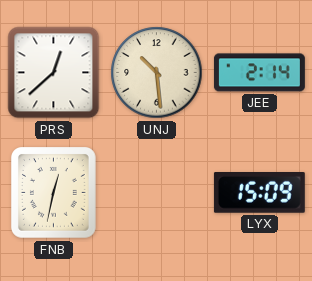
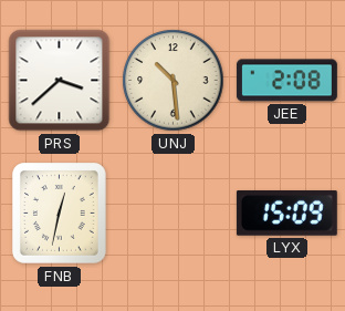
PRS: 12:38 -> 3:38 (60, 81)
JEE: 2:14 -> 2:08 (286, 81)
